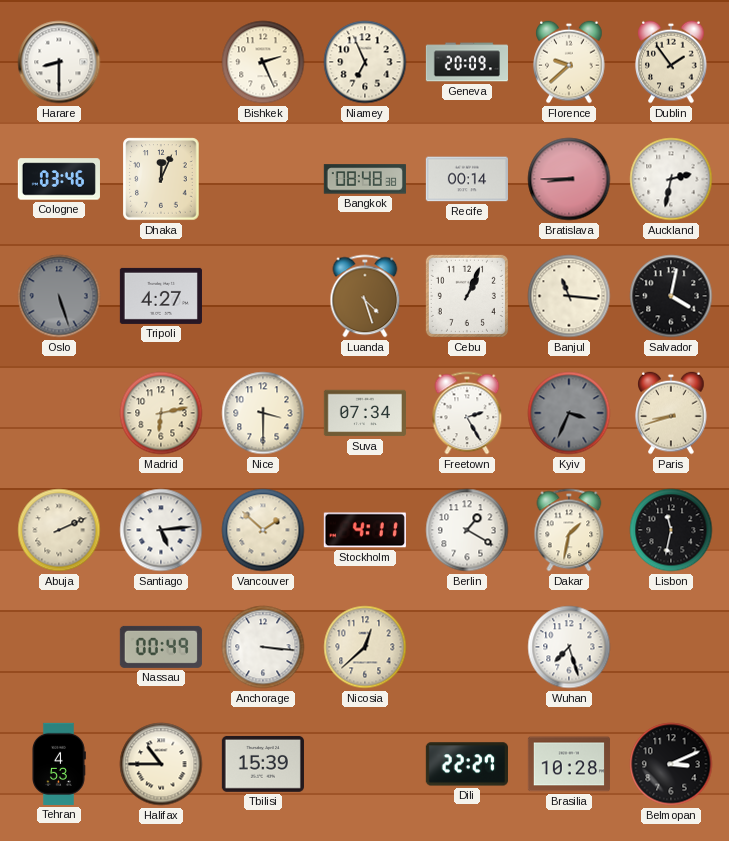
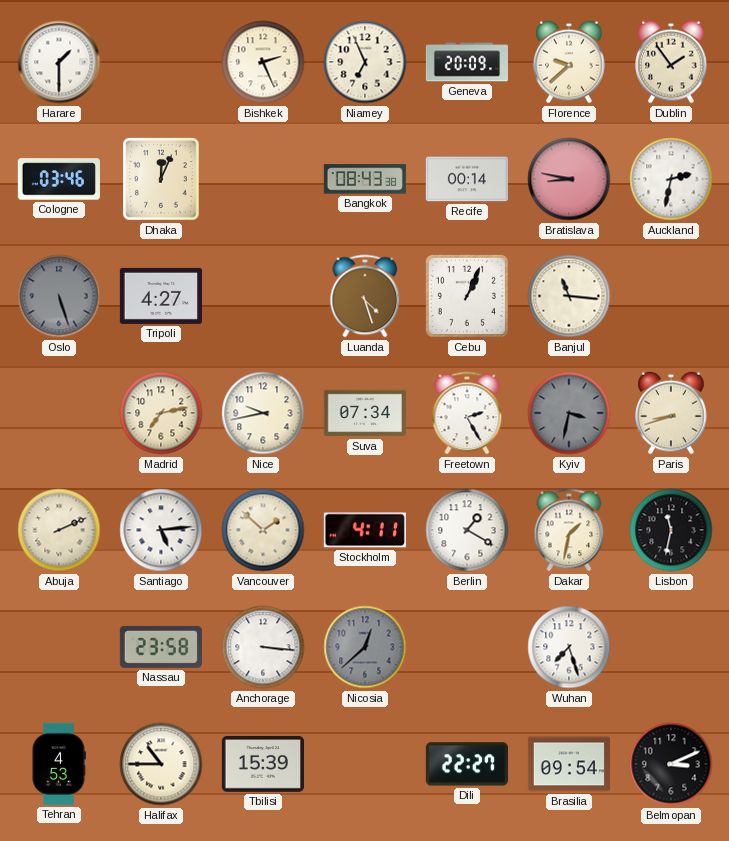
Harare: 8:30 -> 1:30 (59, 62)
Bangkok: 08:48 -> 08:43 (365, 179)
Bratislava: 8:45 -> 8:47 (569, 179)
Salvador: 4:02 -> none (671, 296)
Madrid: 6:13 -> 7:13 (161, 413)
Nice: 3:30 -> 9:43 (263, 413)
Kyiv: 3:34 -> 3:32 (569, 413)
Nassau: 00:49 -> 23:58 (161, 647)
Nicosia dial: cream -> grey (365, 647)
Brasilia: 10:28 -> 09:54 (569, 764)
